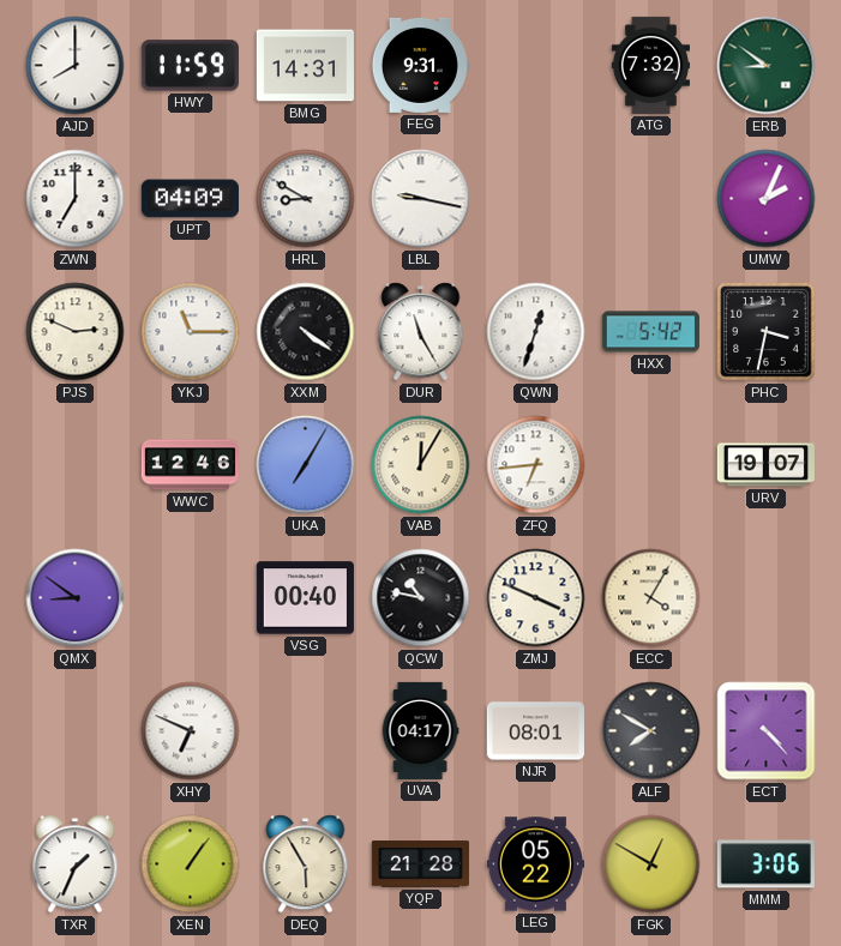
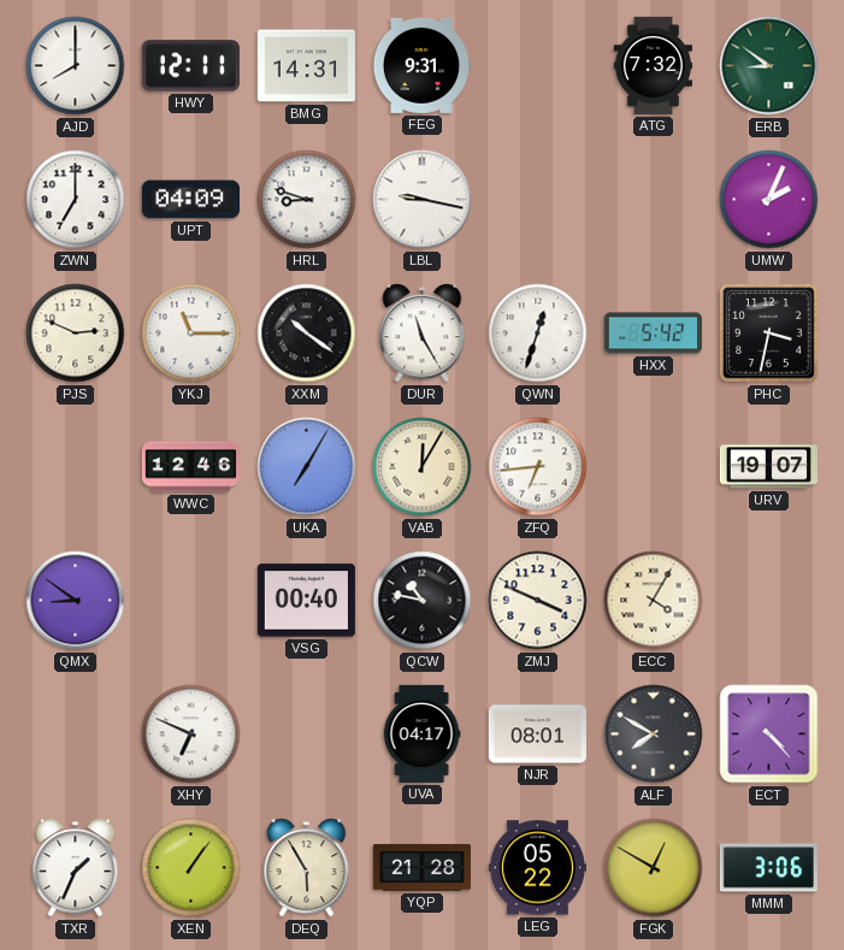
HWY: 11:59 -> 12:11 (190, 66)
HRL: 8:50 -> 8:48 (307, 200)
XXM: 4:21 -> 10:21 (307, 334)
